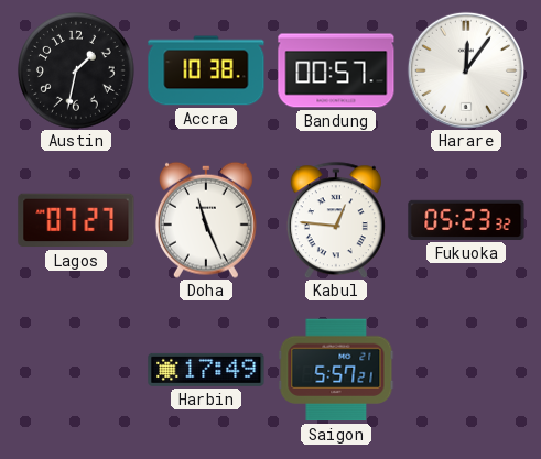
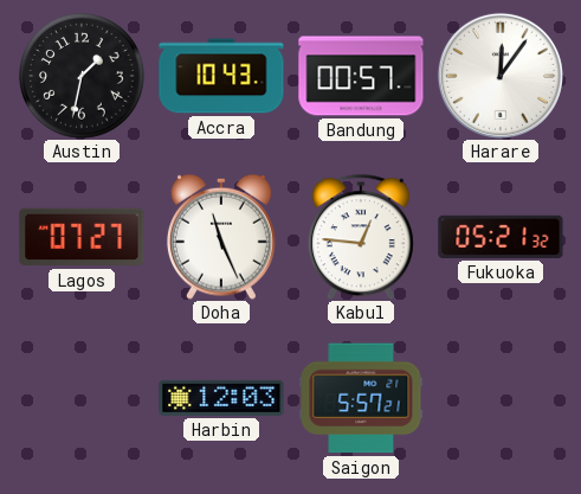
Accra: 10:38 -> 10:43 (221, 76)
Fukuoka: 05:23 -> 05:21 (501, 237)
Harbin: 17:49 -> 12:03 (221, 398)
